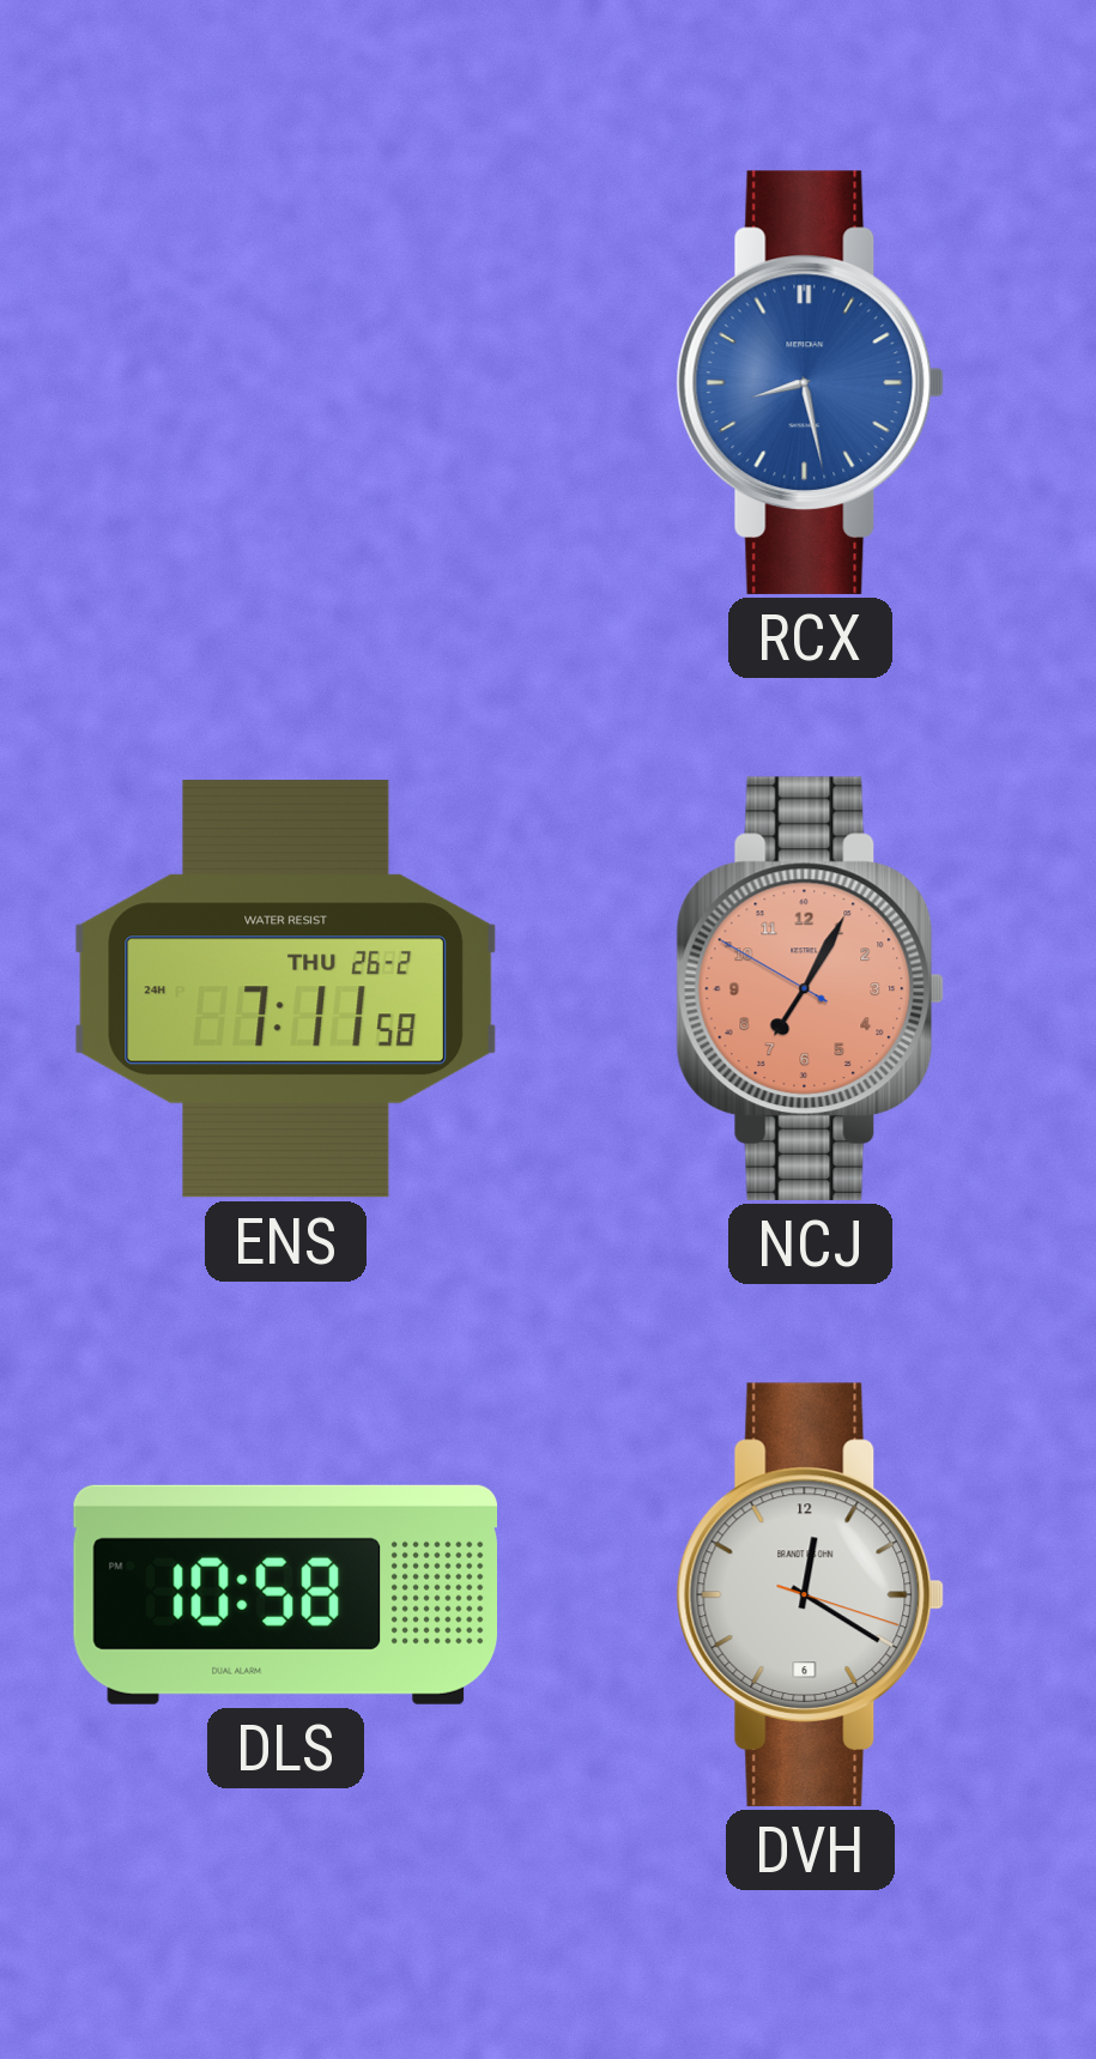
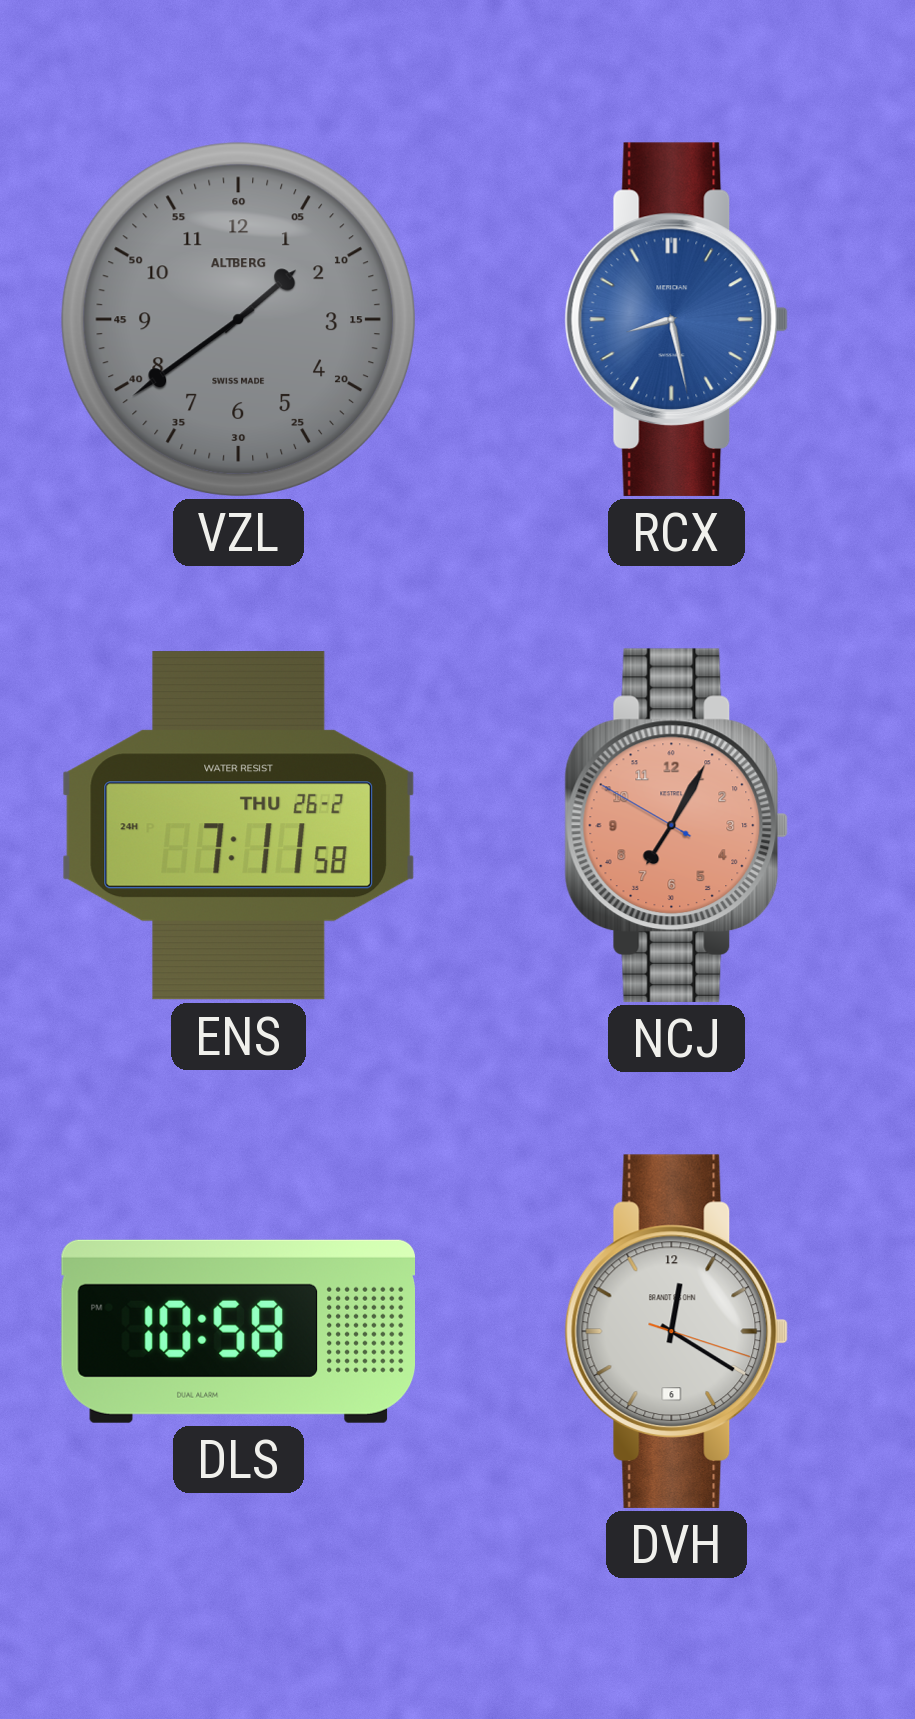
VZL: none -> 1:39 (238, 319)
